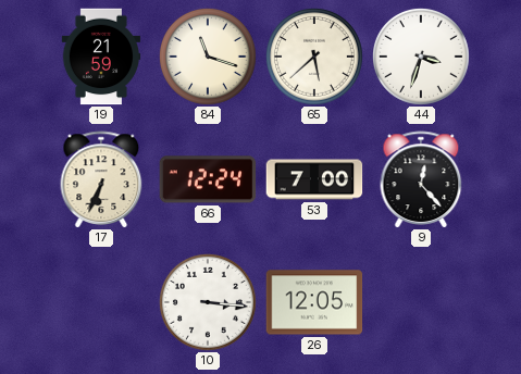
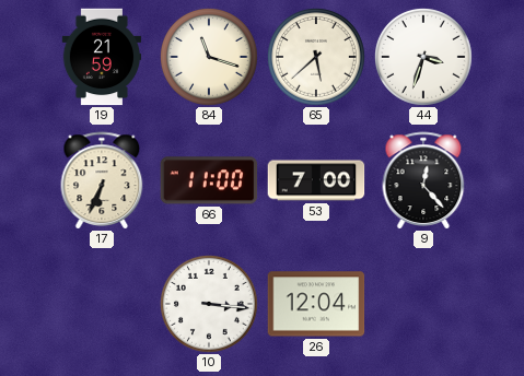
66: 12:24 -> 11:00 (209, 180)
26: 12:05 -> 12:04 (316, 304)
